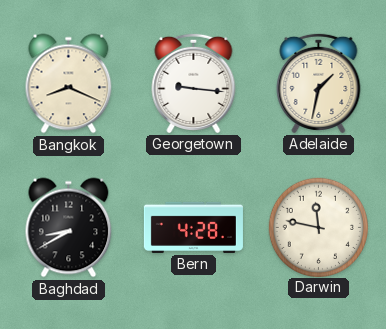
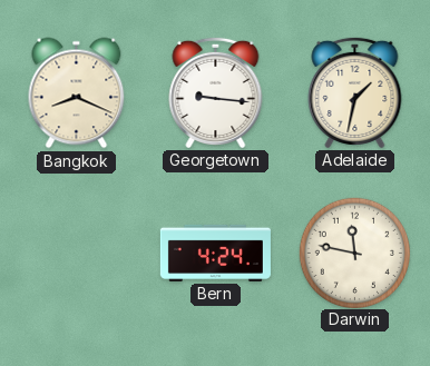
Baghdad: 8:40 -> none (69, 228)
Bern: 4:28 -> 4:24 (215, 253)
